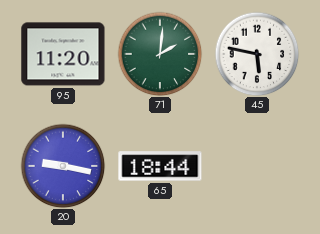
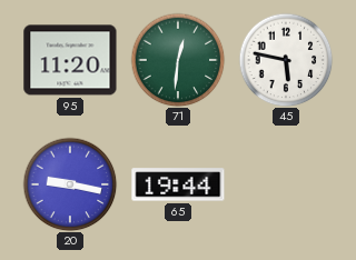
71: 2:01 -> 12:31 (178, 60)
65: 18:44 -> 19:44 (178, 184)
